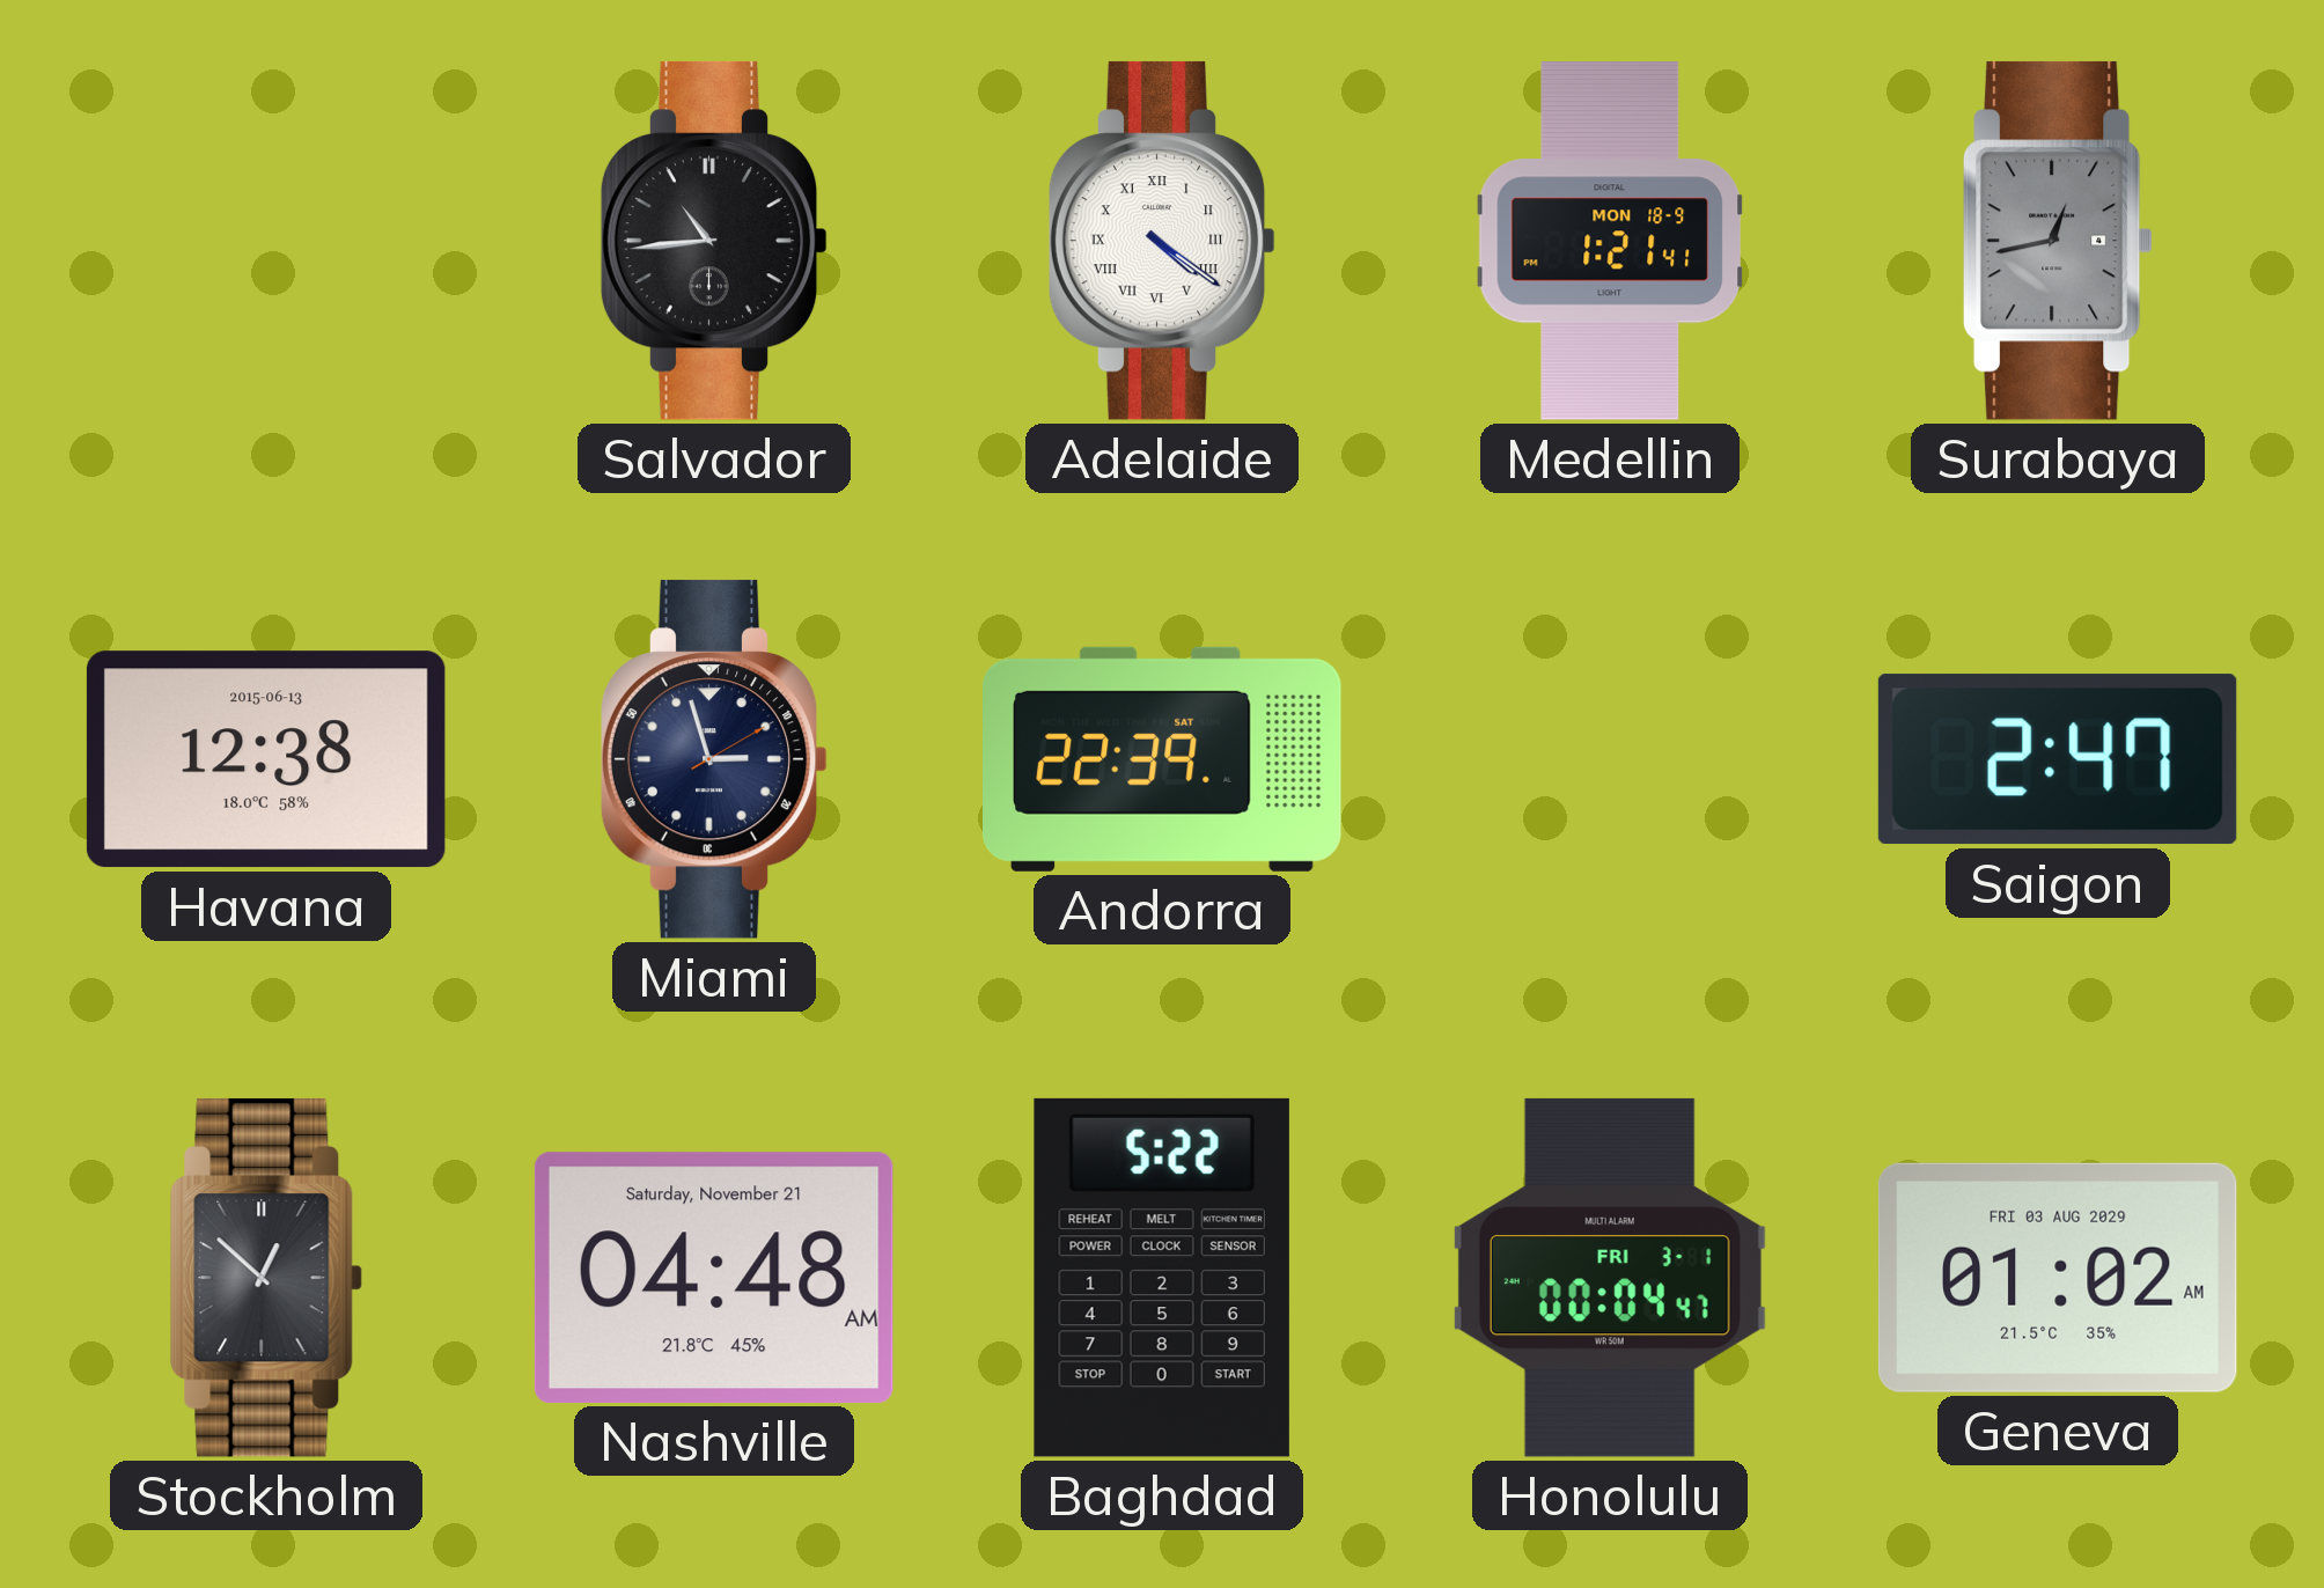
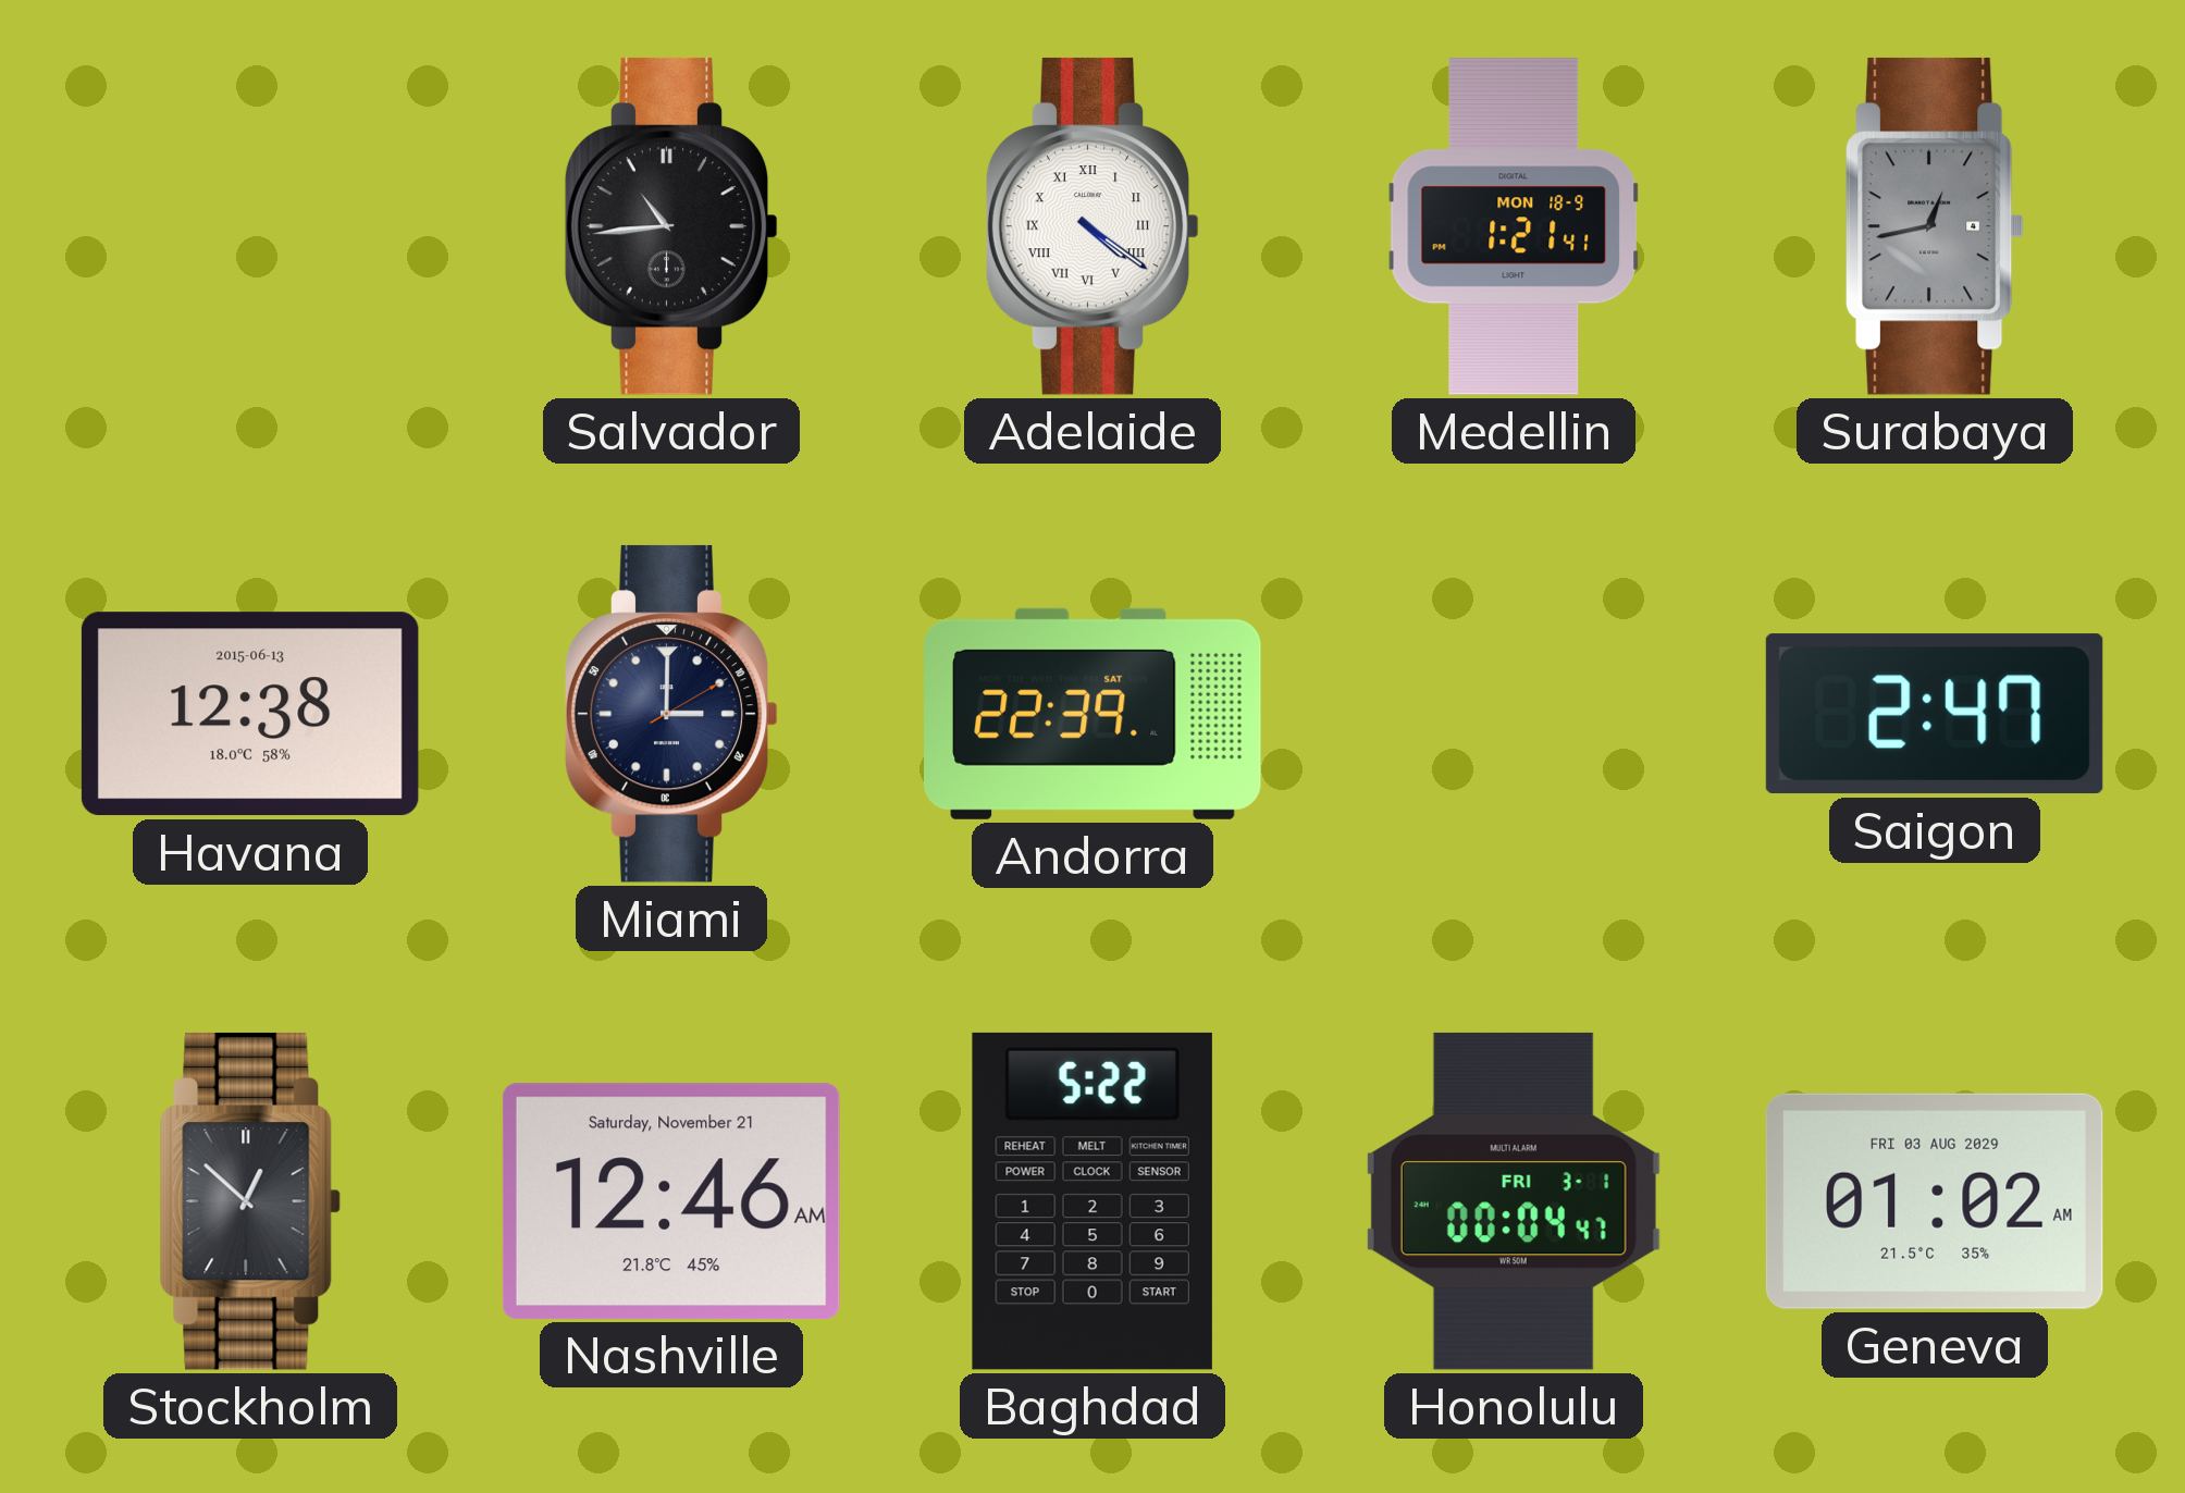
Miami: 2:57 -> 3:00 (671, 714)
Nashville: 04:48 -> 12:46 (671, 1201)
